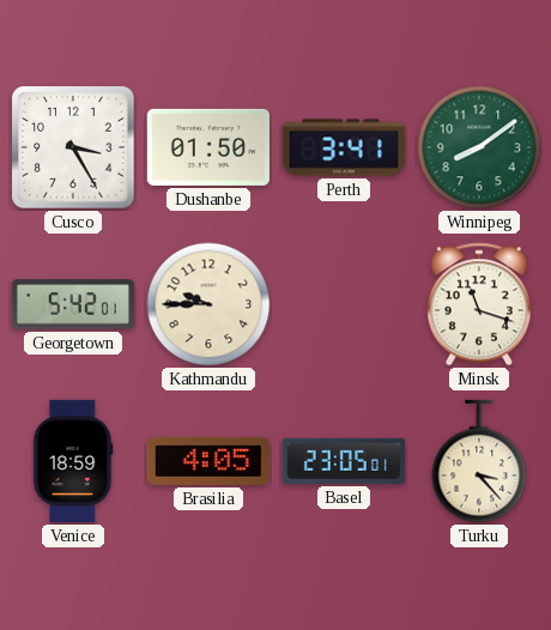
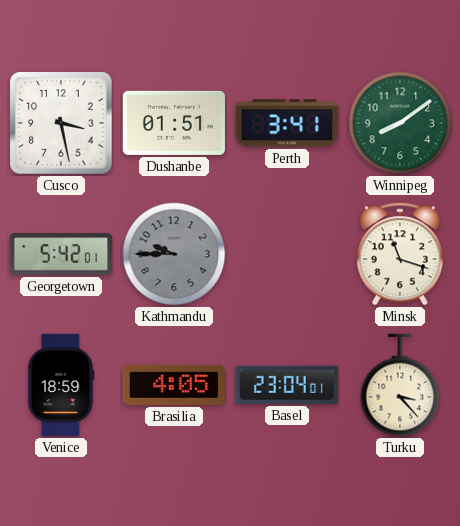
Cusco: 3:25 -> 3:28 (61, 123)
Dushanbe: 01:50 -> 01:51 (174, 123)
Kathmandu dial: cream -> grey (174, 254)
Basel: 23:05 -> 23:04 (287, 385)
